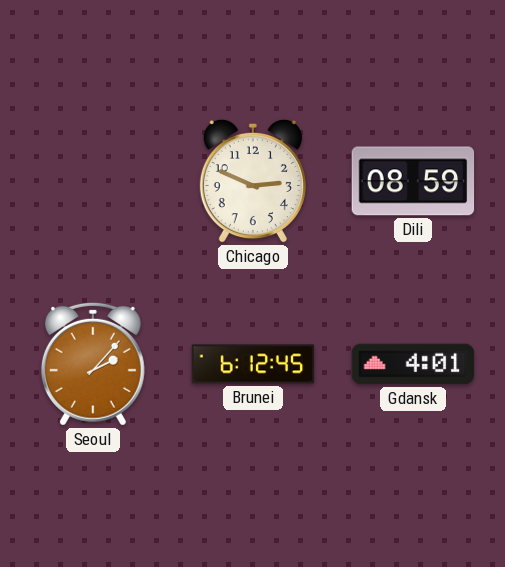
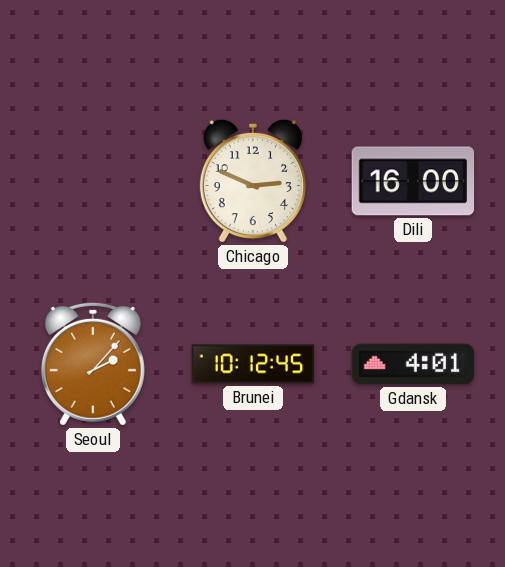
Dili: 08:59 -> 16:00 (413, 181)
Brunei: 6:12 -> 10:12 (253, 364)
